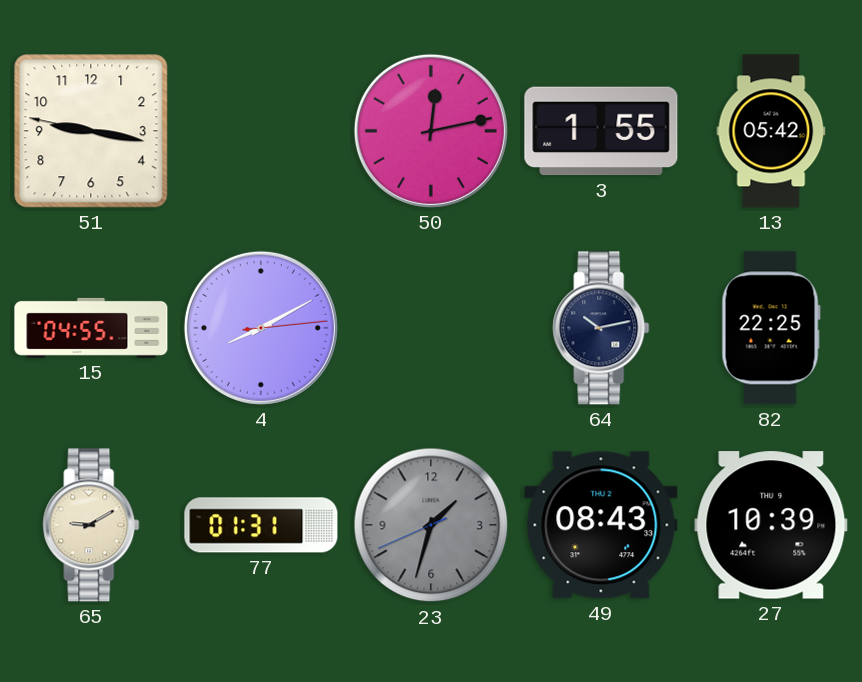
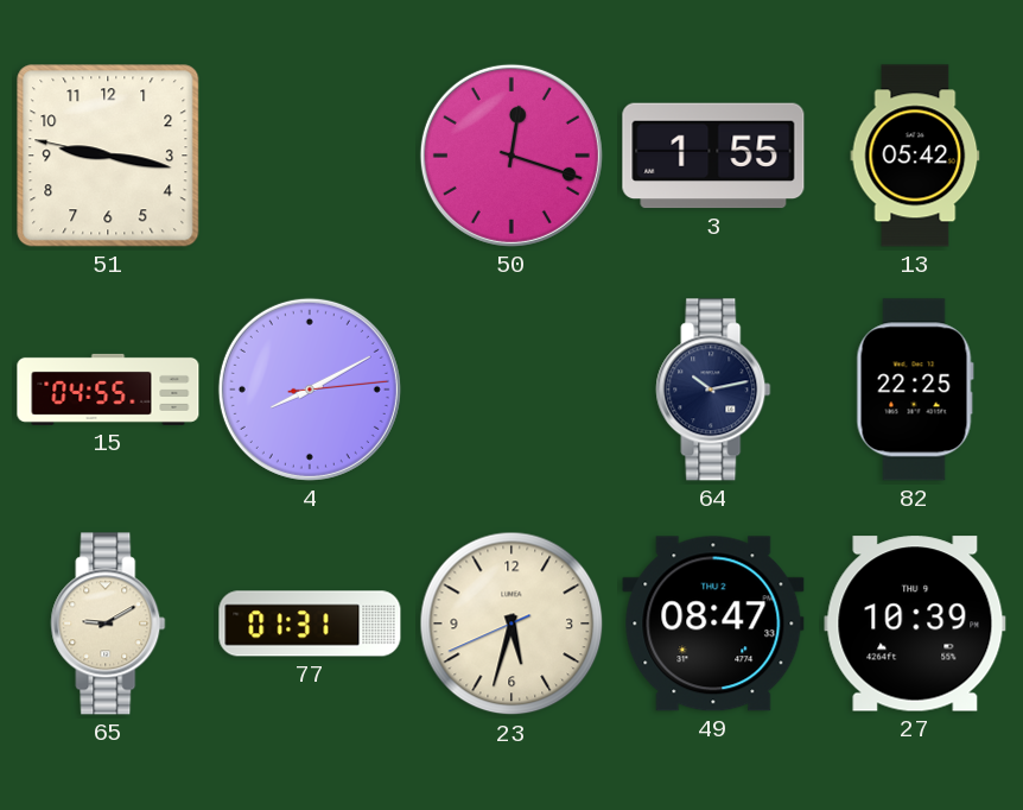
50: 12:13 -> 12:18 (512, 156)
23: 1:32 -> 5:32 (512, 624)
23 dial: grey -> cream (512, 624)
49: 08:43 -> 08:47 (713, 624)
